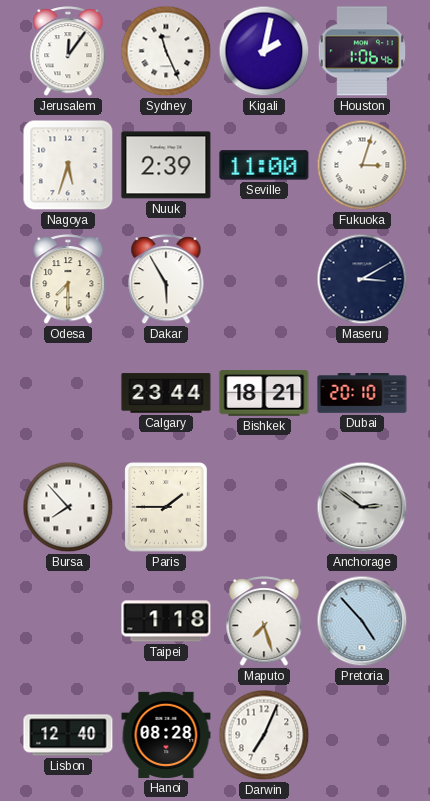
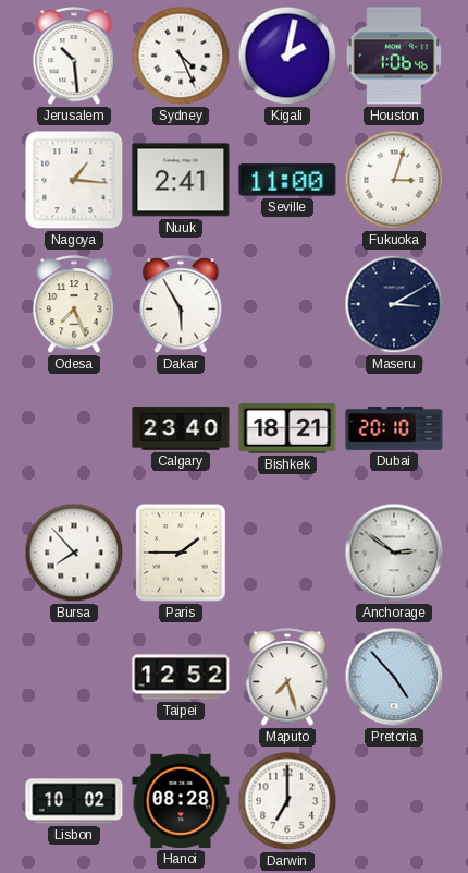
Jerusalem: 12:06 -> 10:29 (74, 57)
Sydney: 11:26 -> 4:26 (181, 56)
Nagoya: 5:33 -> 1:16 (74, 180)
Nuuk: 2:39 -> 2:41 (181, 180)
Odesa: 7:30 -> 7:26 (74, 305)
Calgary: 23:44 -> 23:40 (181, 428)
Taipei: 1:18 -> 12:52 (181, 677)
Lisbon: 12:40 -> 10:02 (74, 801)
Darwin: 7:04 -> 7:00 (287, 801)
